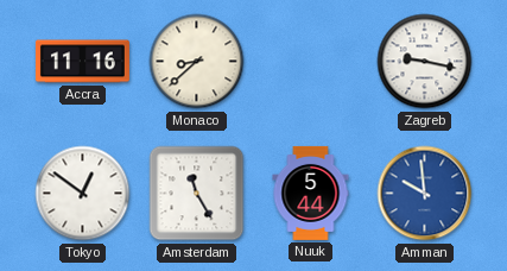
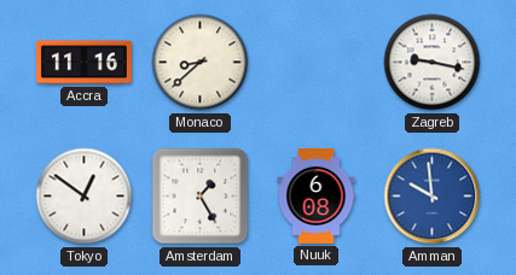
Amsterdam: 11:25 -> 1:25 (201, 197)
Nuuk: 5:44 -> 6:08 (317, 195)
